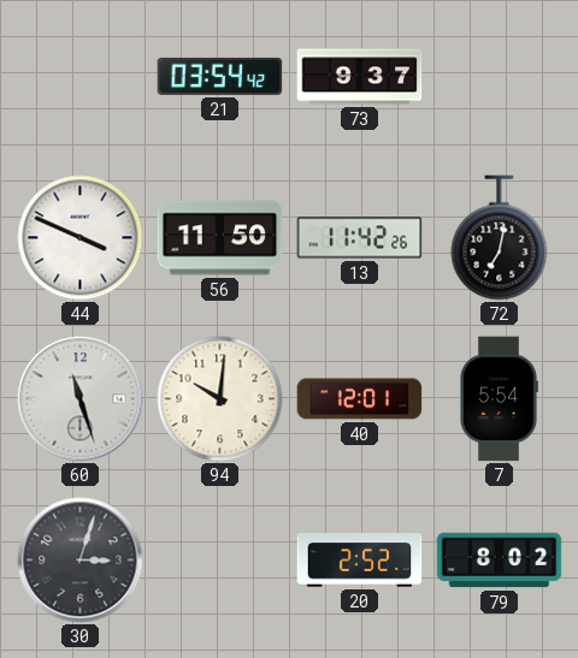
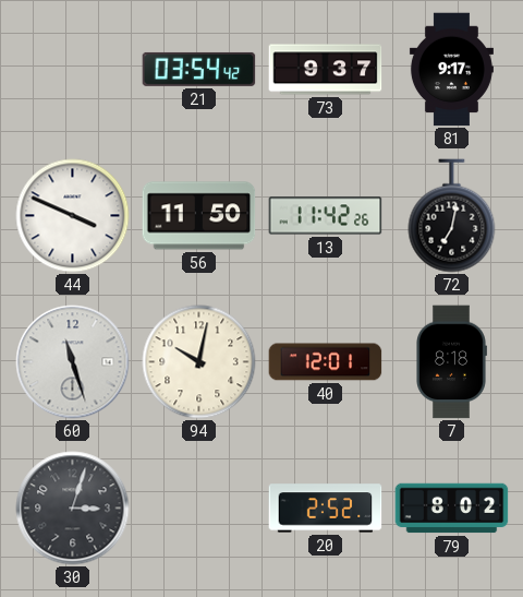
81: none -> 9:17 (451, 70)
94: 10:01 -> 10:02 (199, 362)
7: 5:54 -> 8:18 (452, 362)
